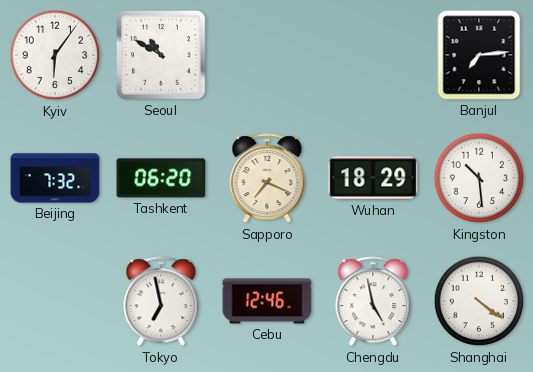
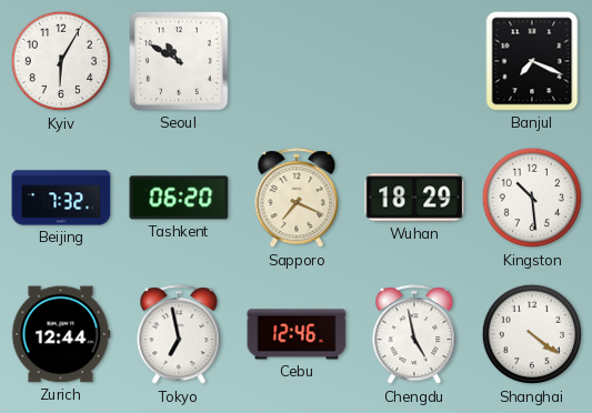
Kyiv: 6:06 -> 6:05 (61, 61)
Banjul: 7:14 -> 7:19 (532, 61)
Zurich: none -> 12:44 (61, 334)
